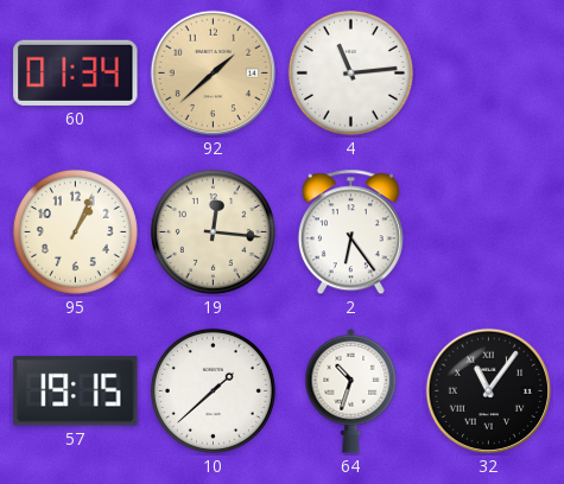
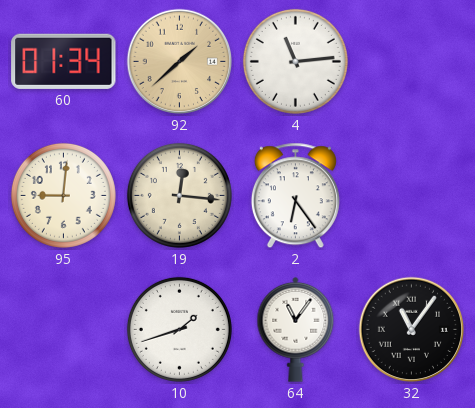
95: 1:04 -> 9:01 (63, 195)
57: 19:15 -> none (76, 391)
10: 1:38 -> 1:42 (179, 329)
64: 10:33 -> 11:06 (296, 329)
